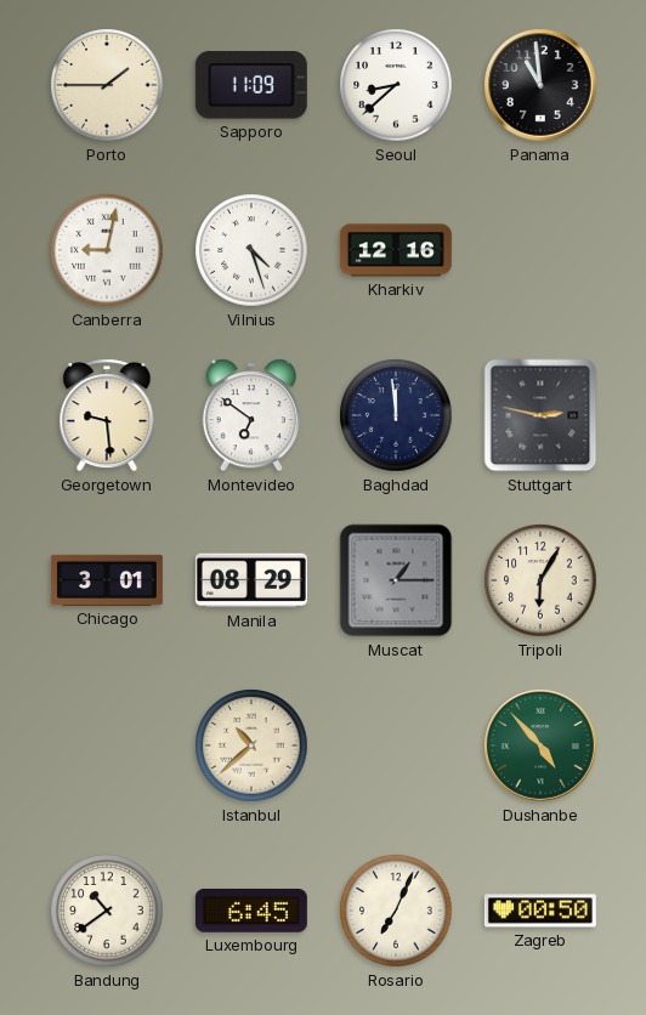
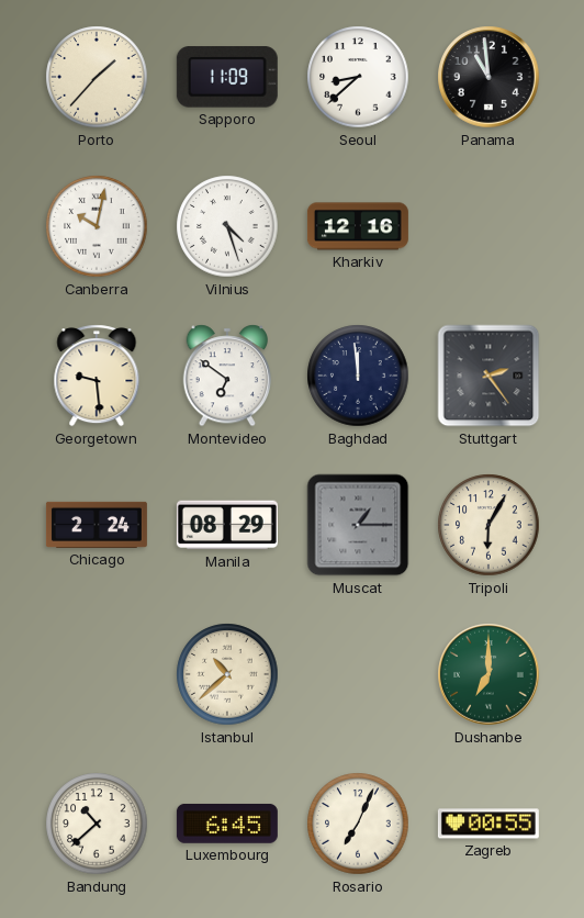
Porto: 1:45 -> 1:37 (97, 77)
Canberra: 9:02 -> 10:02 (97, 226)
Stuttgart: 2:47 -> 2:24 (488, 376)
Chicago: 3:01 -> 2:24 (97, 525)
Dushanbe: 4:53 -> 7:00 (488, 674)
Bandung: 10:39 -> 10:38 (97, 824)
Zagreb: 00:50 -> 00:55 (488, 824)
